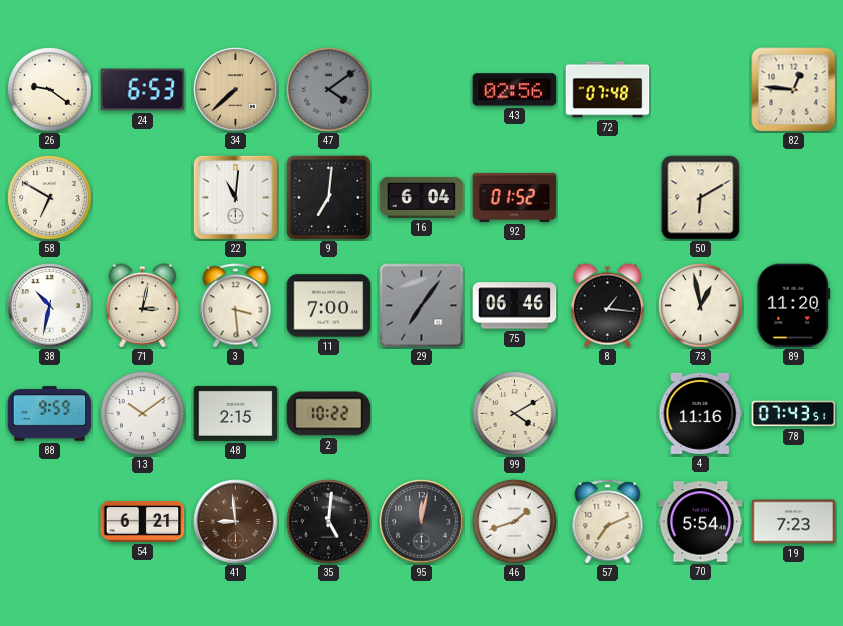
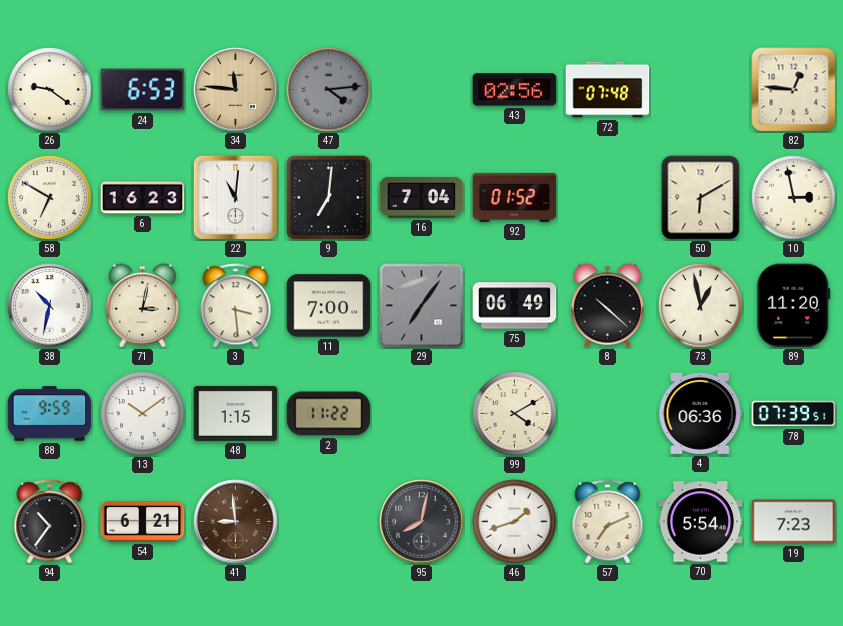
34: 7:38 -> 11:46 (236, 90)
47: 4:09 -> 4:14 (329, 90)
6: none -> 16:23 (143, 198)
16: 6:04 -> 7:04 (422, 197)
10: none -> 2:58 (794, 198)
75: 06:46 -> 06:49 (515, 306)
8: 1:16 -> 10:22 (607, 306)
48: 2:15 -> 1:15 (236, 413)
2: 10:22 -> 11:22 (329, 414)
4: 11:16 -> 06:36 (701, 413)
78: 07:43 -> 07:39 (794, 414)
94: none -> 10:36 (50, 522)
35: 5:01 -> none (329, 522)
95: 12:02 -> 8:02 (422, 522)
